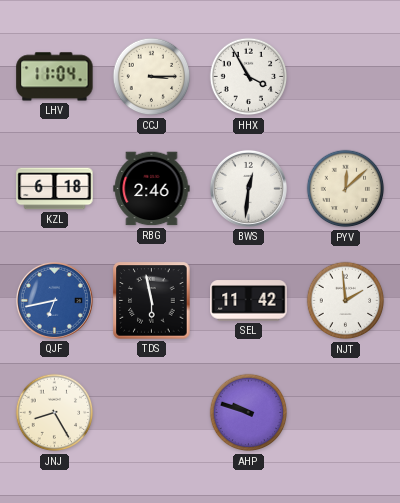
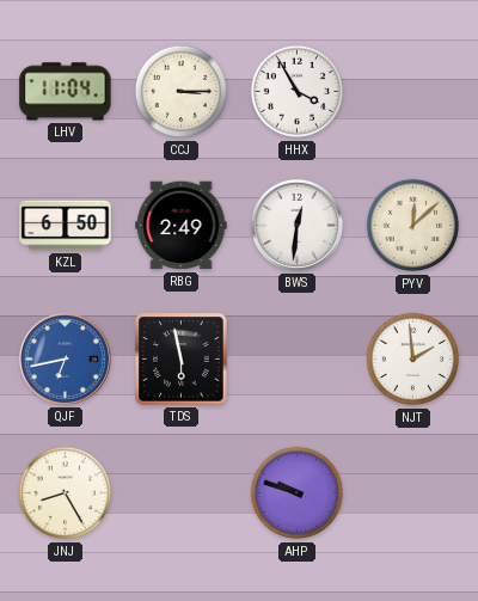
KZL: 6:18 -> 6:50 (66, 226)
RBG: 2:46 -> 2:49 (182, 226)
SEL: 11:42 -> none (249, 301)
